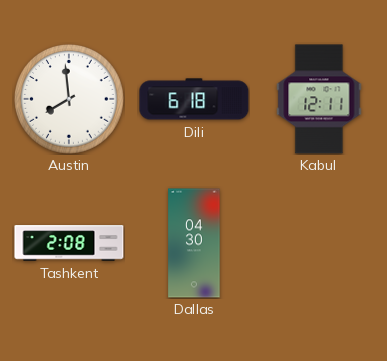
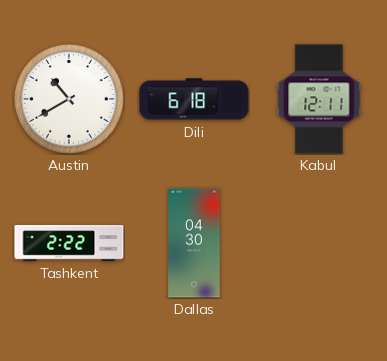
Austin: 7:59 -> 10:40 (70, 100)
Tashkent: 2:08 -> 2:22 (69, 243)
